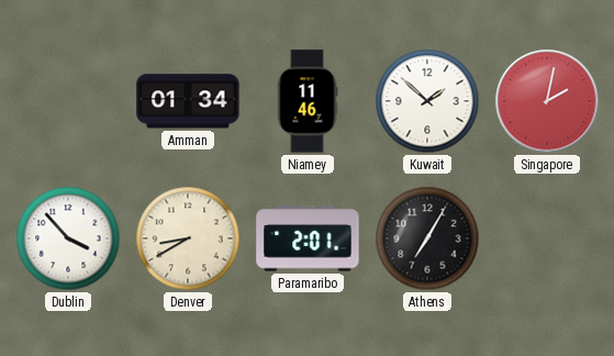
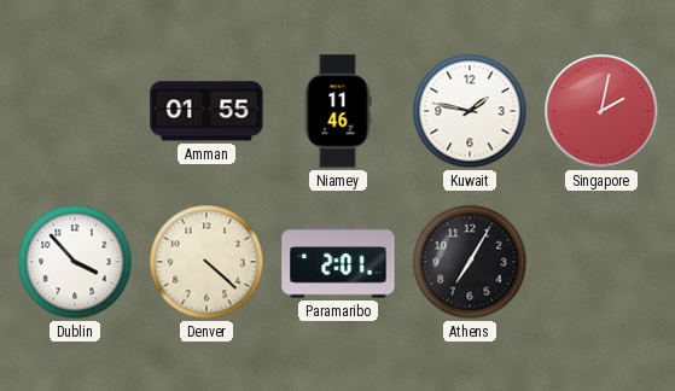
Amman: 01:34 -> 01:55 (206, 111)
Kuwait: 1:52 -> 1:47 (470, 111)
Denver: 8:40 -> 4:22 (206, 262)
